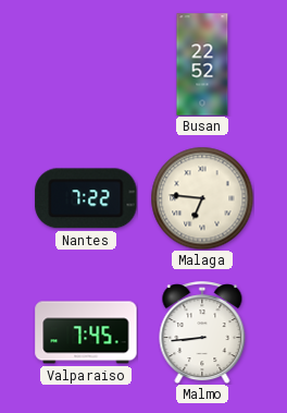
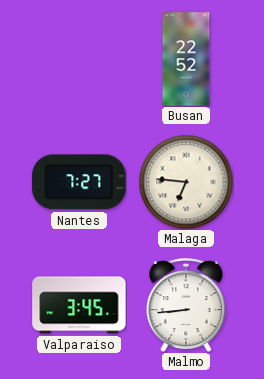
Nantes: 7:22 -> 7:27 (79, 182)
Valparaiso: 7:45 -> 3:45 (79, 305)
